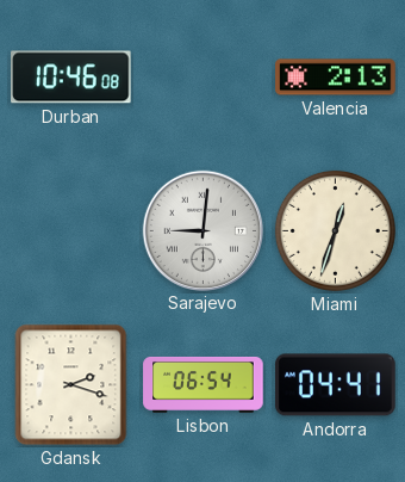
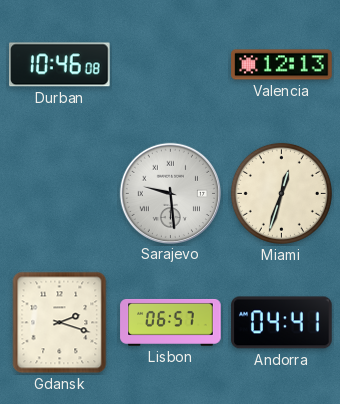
Valencia: 2:13 -> 12:13 (282, 65)
Sarajevo: 9:01 -> 9:29 (170, 193)
Lisbon: 06:54 -> 06:57 (171, 322)
